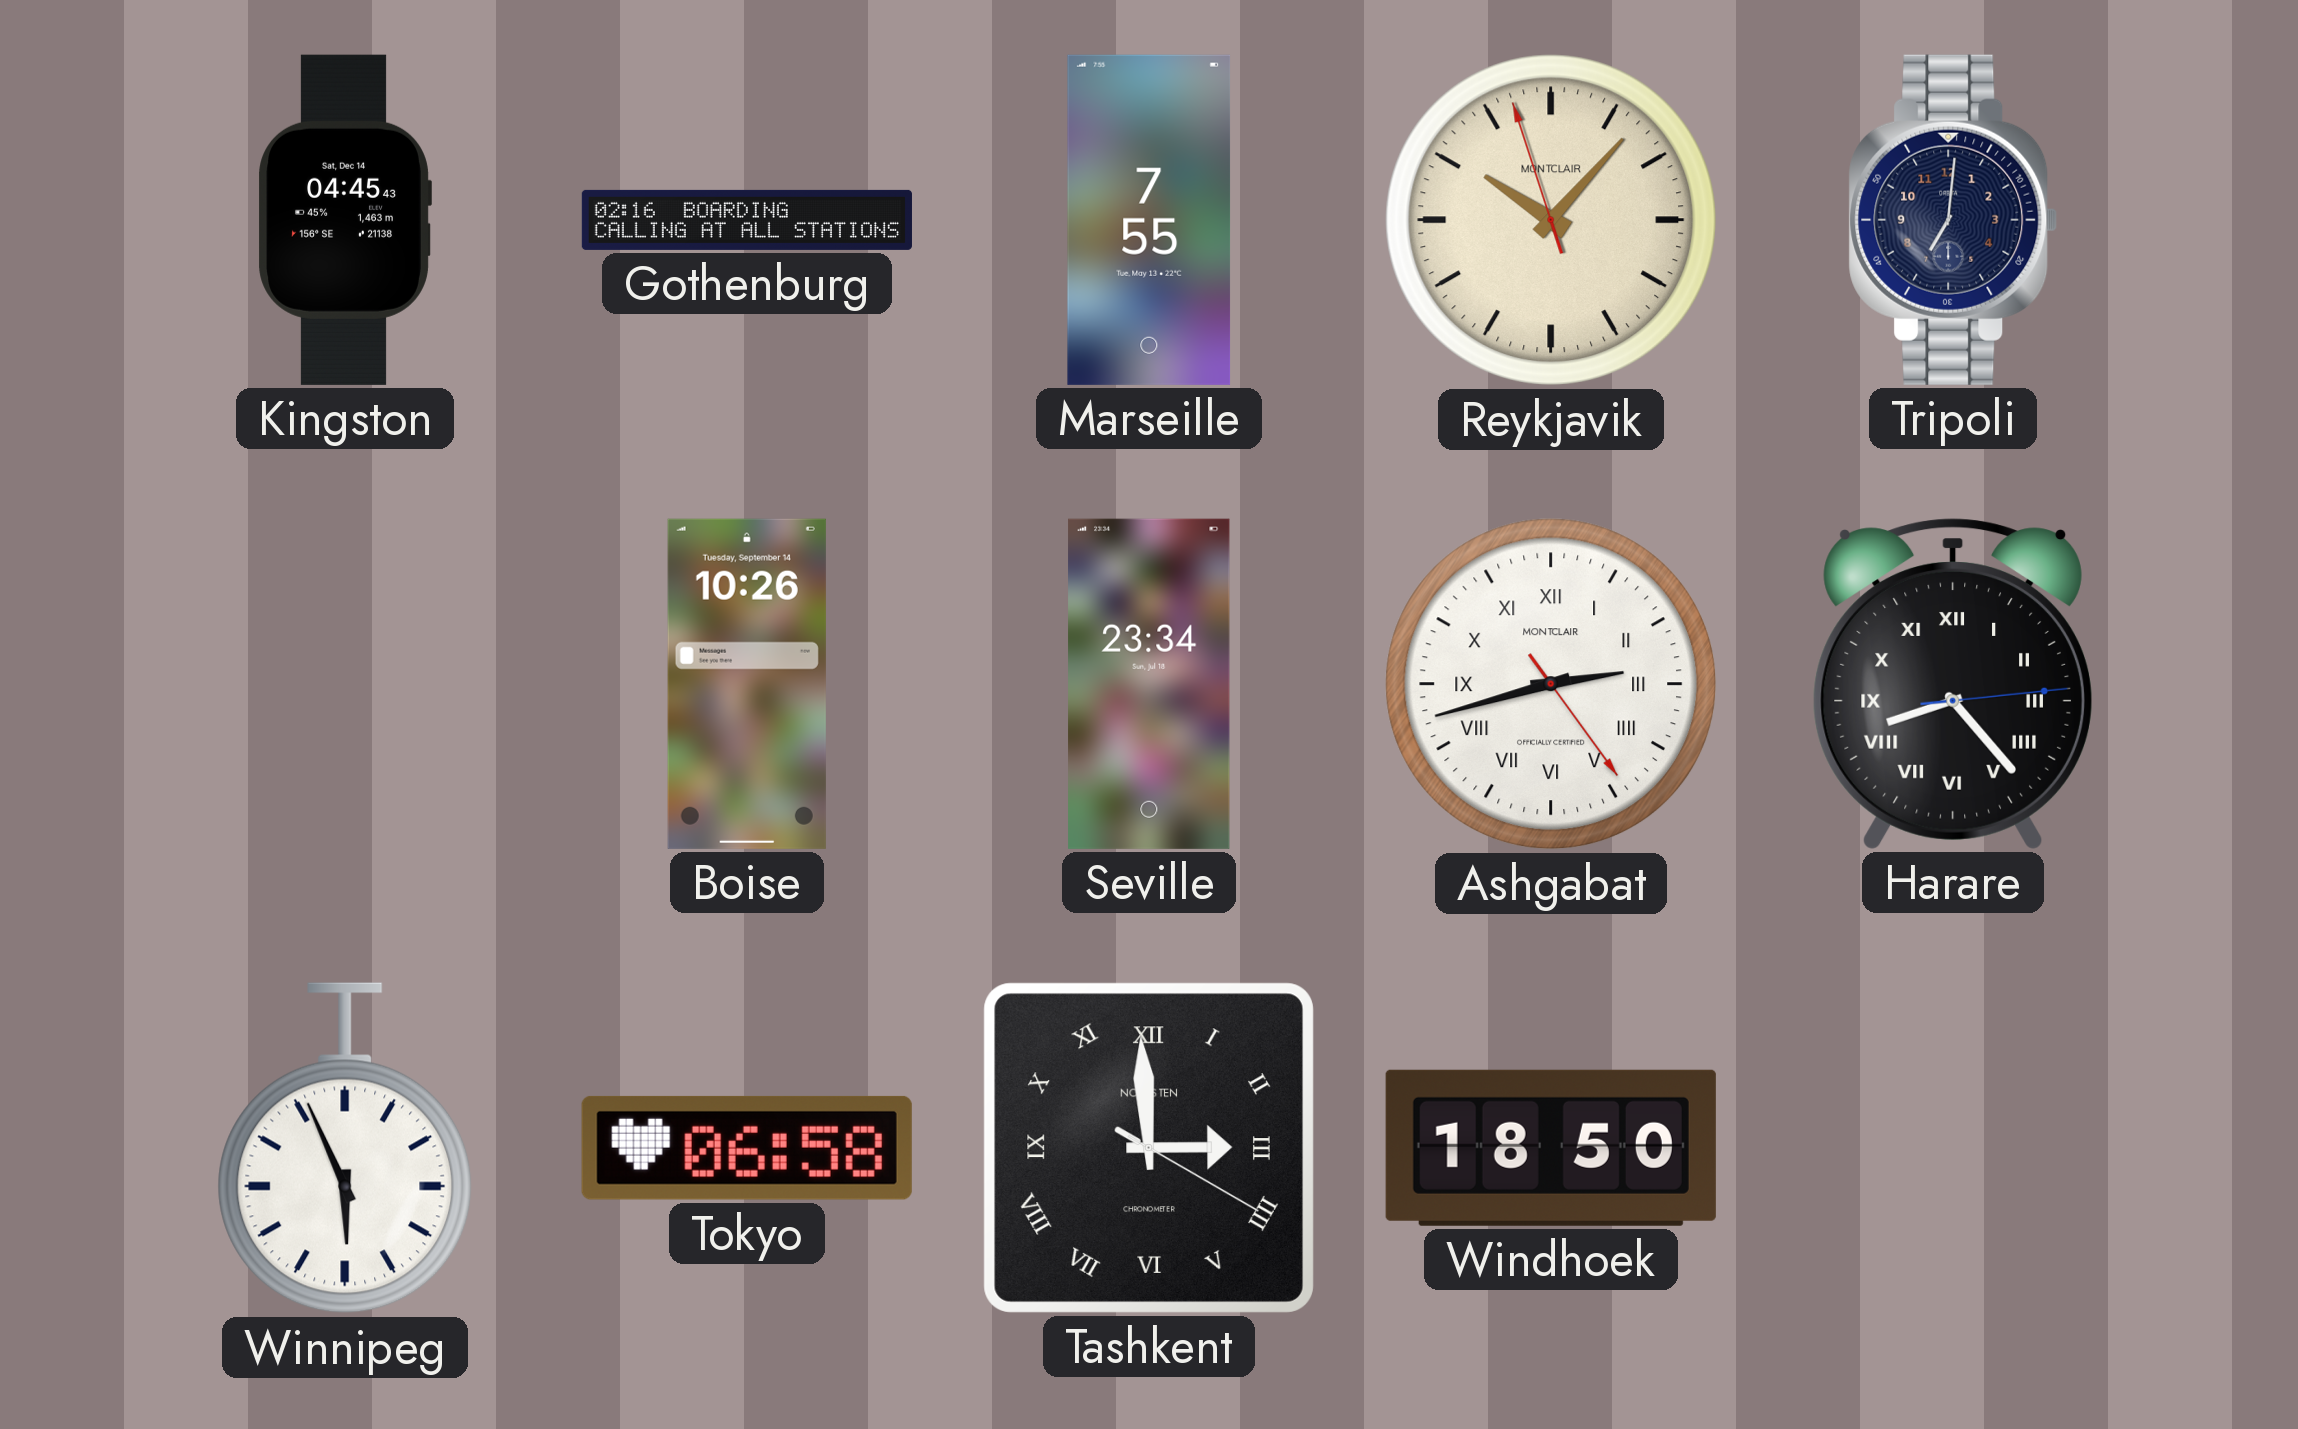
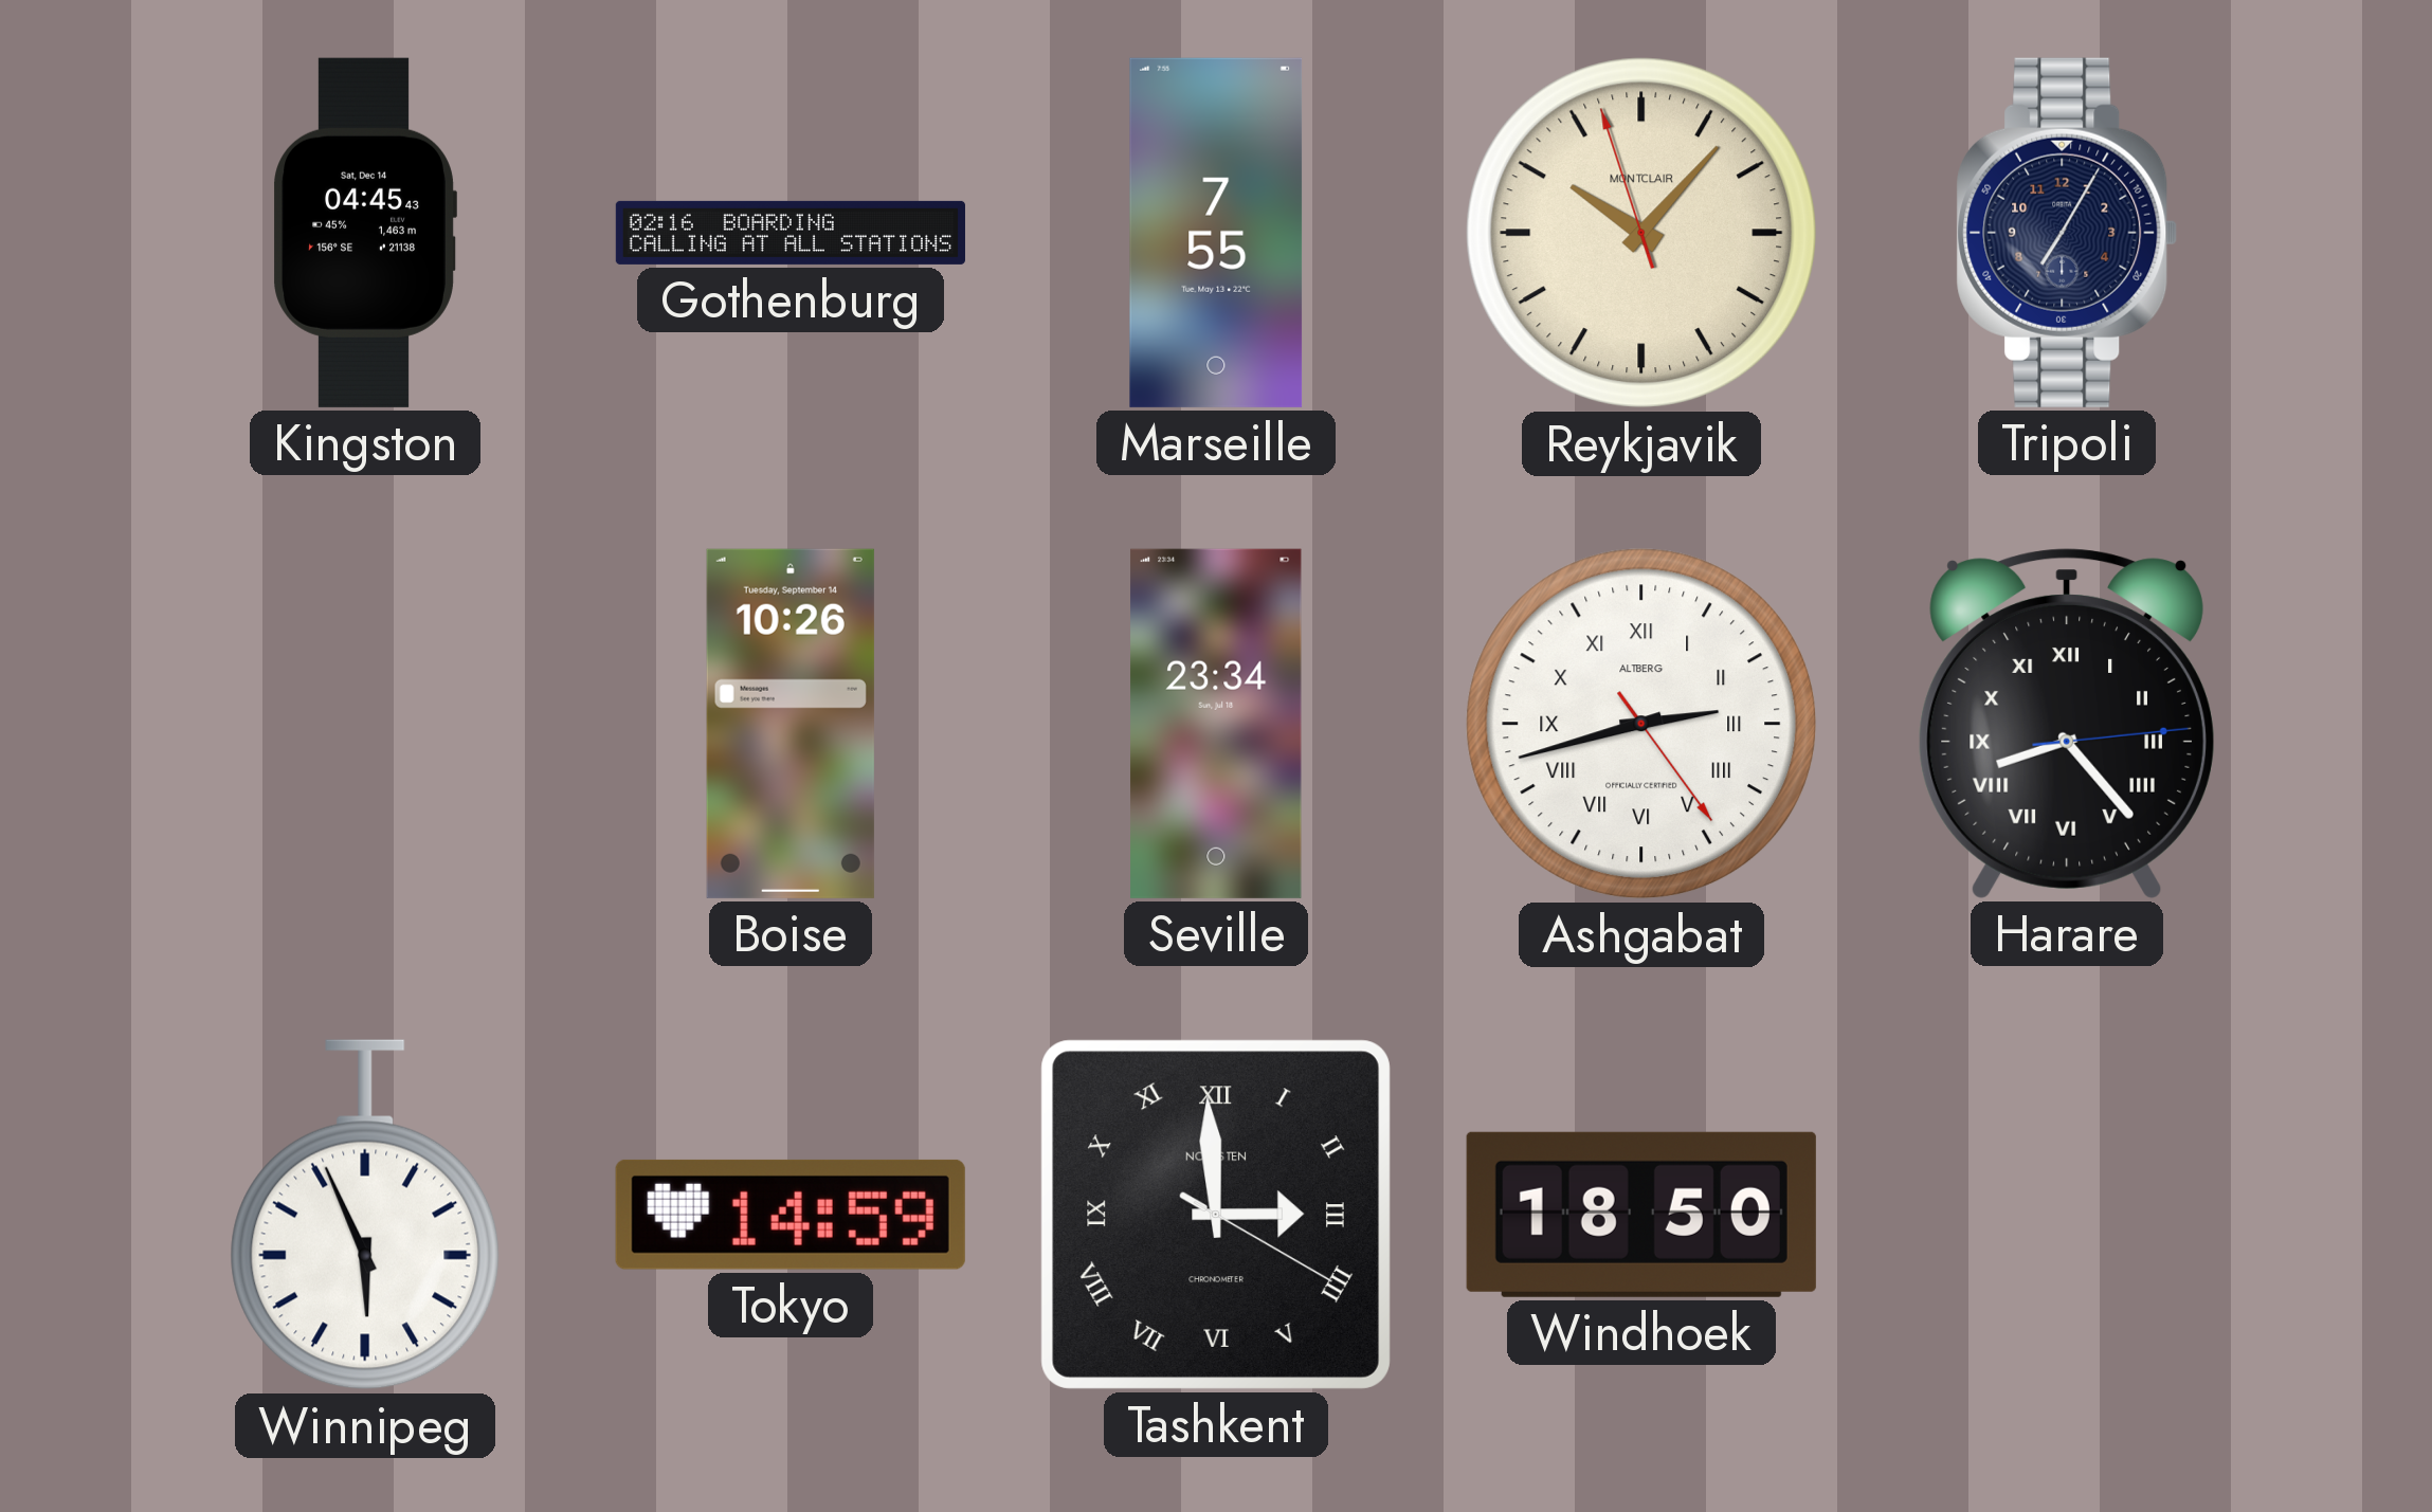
Tripoli: 7:01 -> 7:05 (2067, 233)
Ashgabat brand: MONTCLAIR -> ALTBERG (1641, 724)
Tokyo: 06:58 -> 14:59 (791, 1215)
